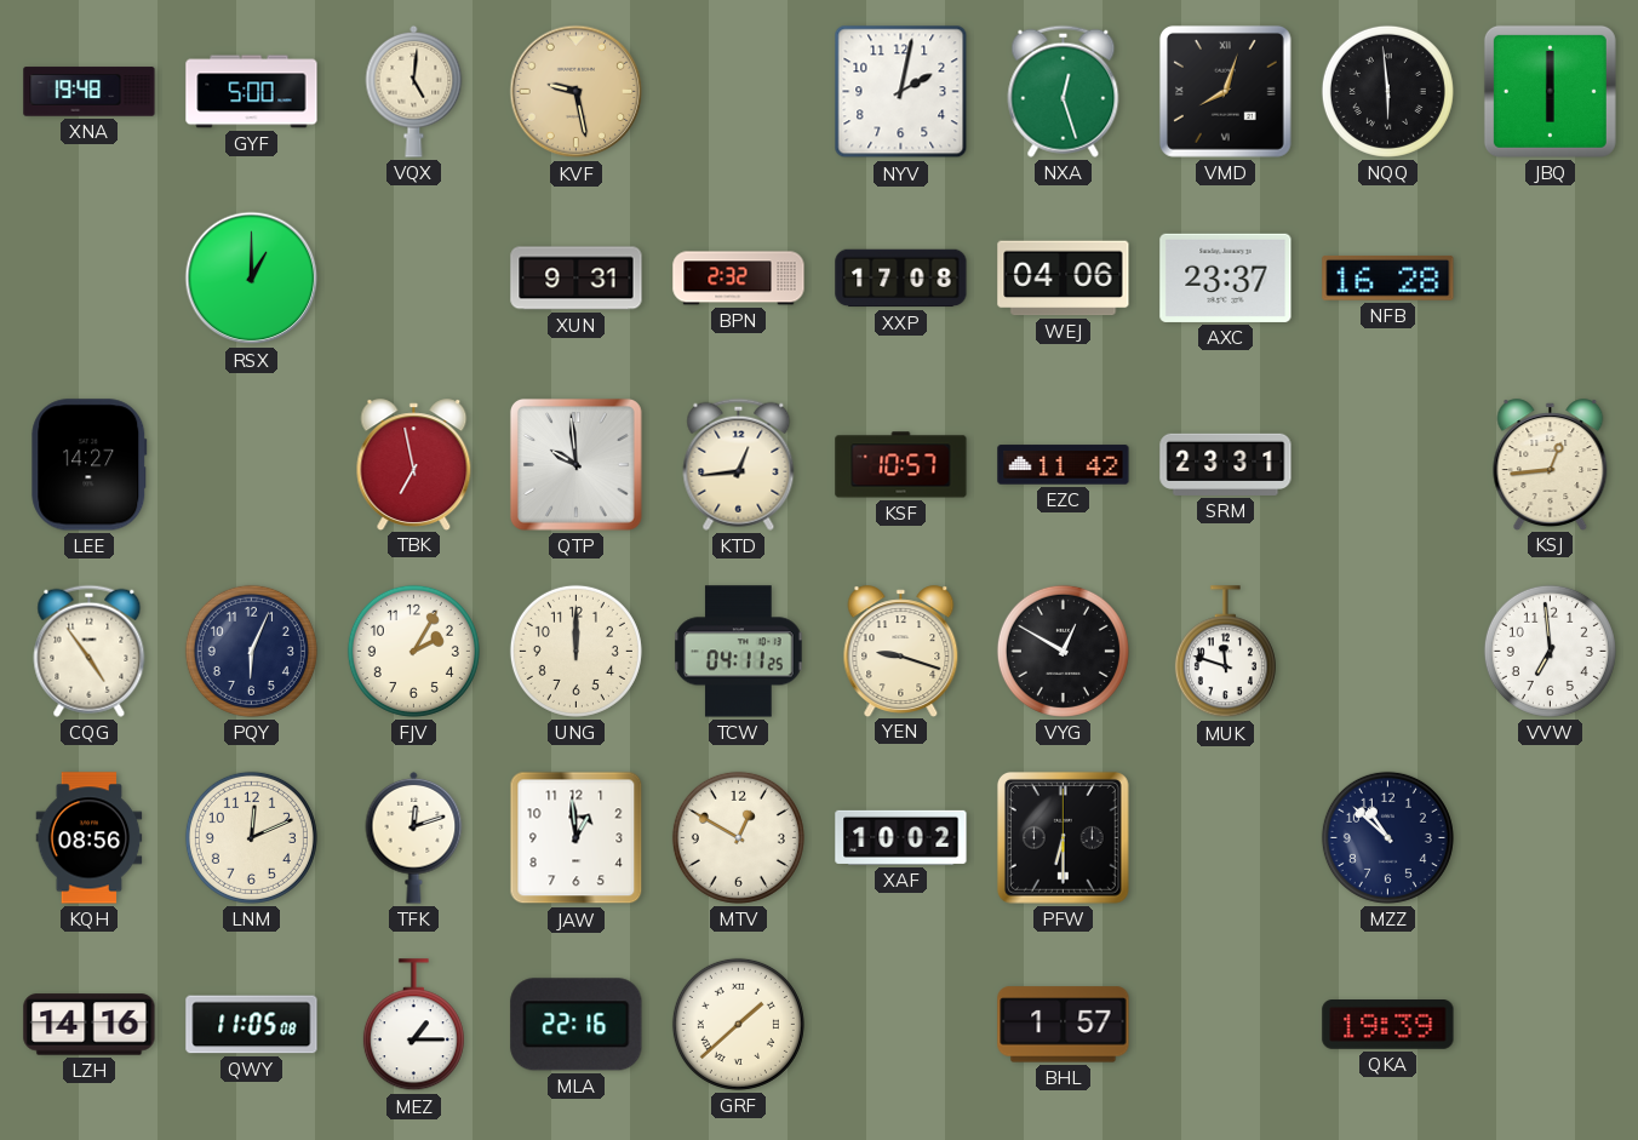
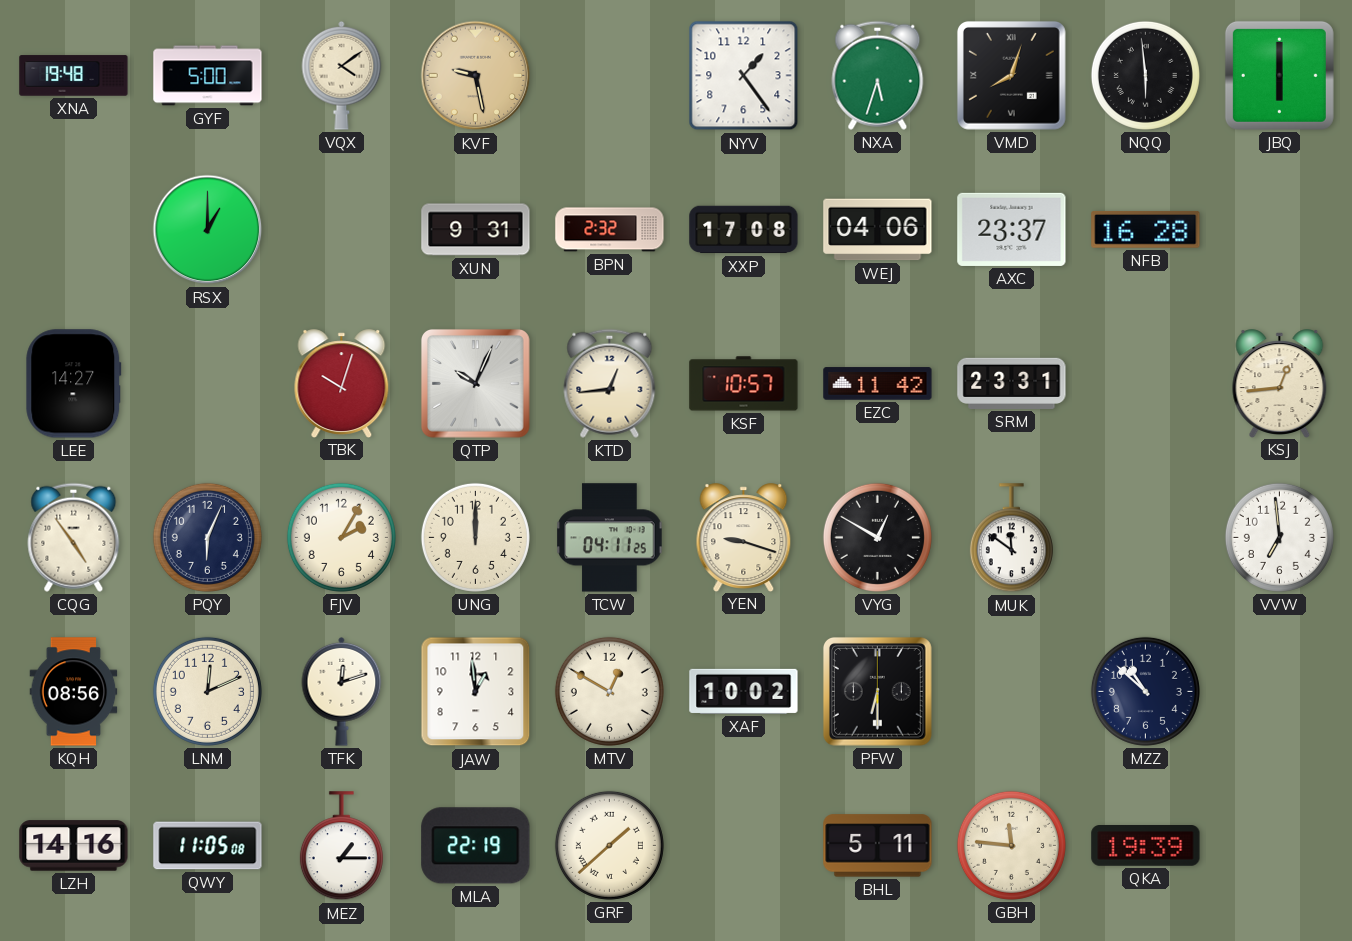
VQX: 5:01 -> 4:09 (342, 75)
NYV: 2:02 -> 1:24 (744, 76)
NXA: 12:27 -> 5:33 (878, 75)
TBK: 6:58 -> 10:03 (342, 383)
QTP: 9:59 -> 10:04 (475, 383)
MUK: 11:48 -> 11:51 (1011, 538)
MLA: 22:16 -> 22:19 (476, 846)
BHL: 1:57 -> 5:11 (878, 846)
GBH: none -> 11:46 (1011, 845)
